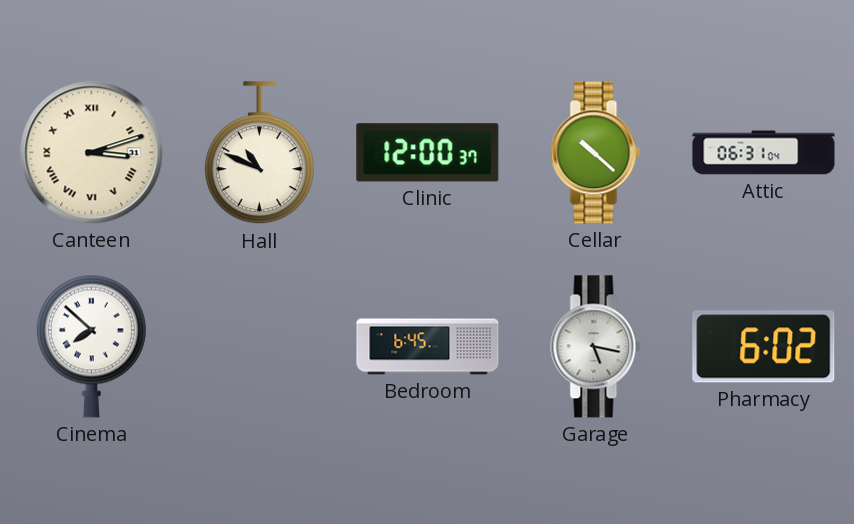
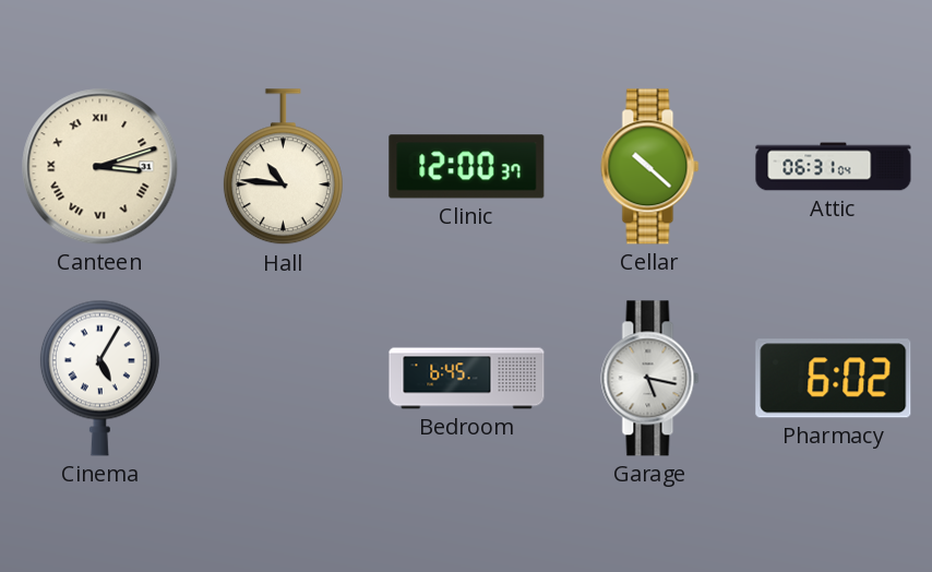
Hall: 10:49 -> 10:46 (283, 167)
Cinema: 7:52 -> 5:05 (99, 378)
